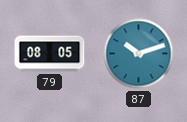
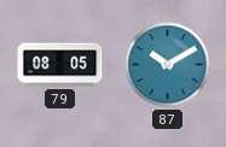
87: 10:12 -> 10:10 (168, 65)
